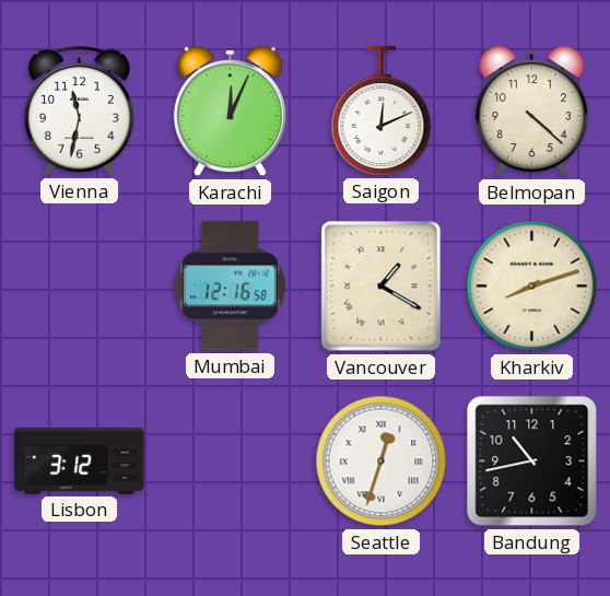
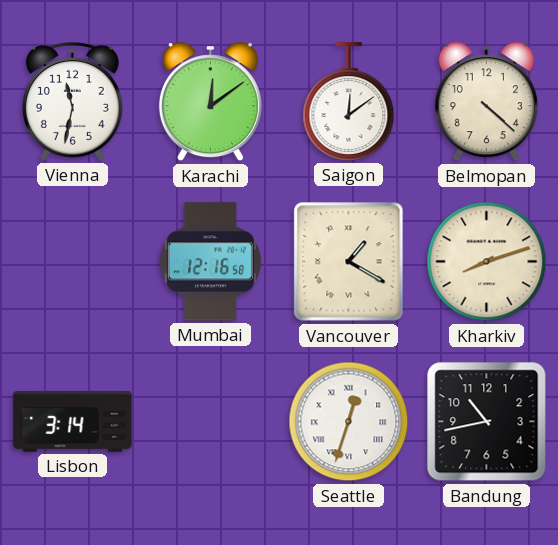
Karachi: 12:04 -> 12:09 (210, 102)
Saigon: 12:11 -> 12:09 (349, 102)
Lisbon: 3:12 -> 3:14 (73, 421)
